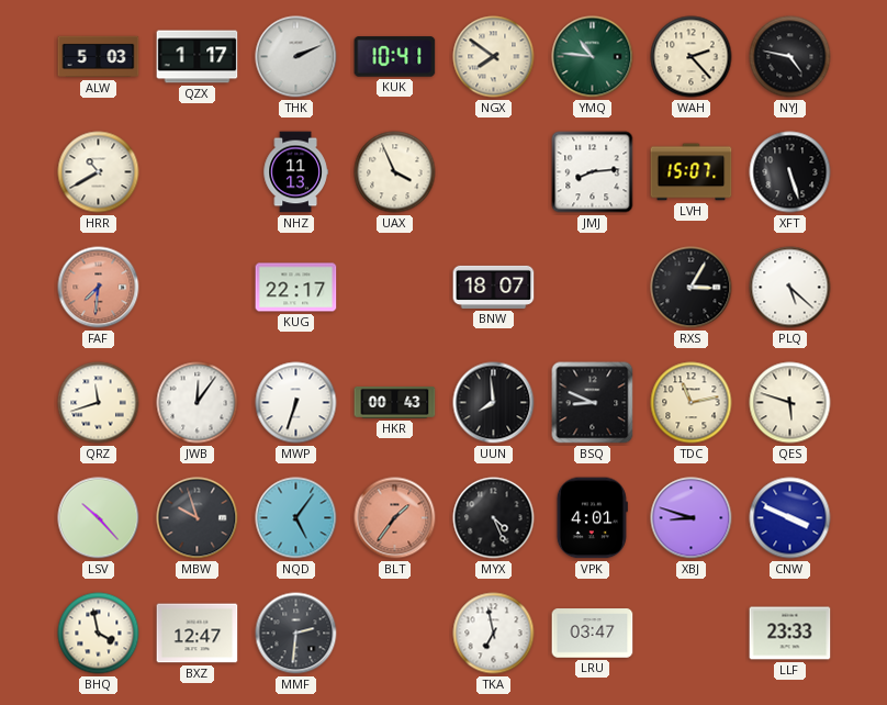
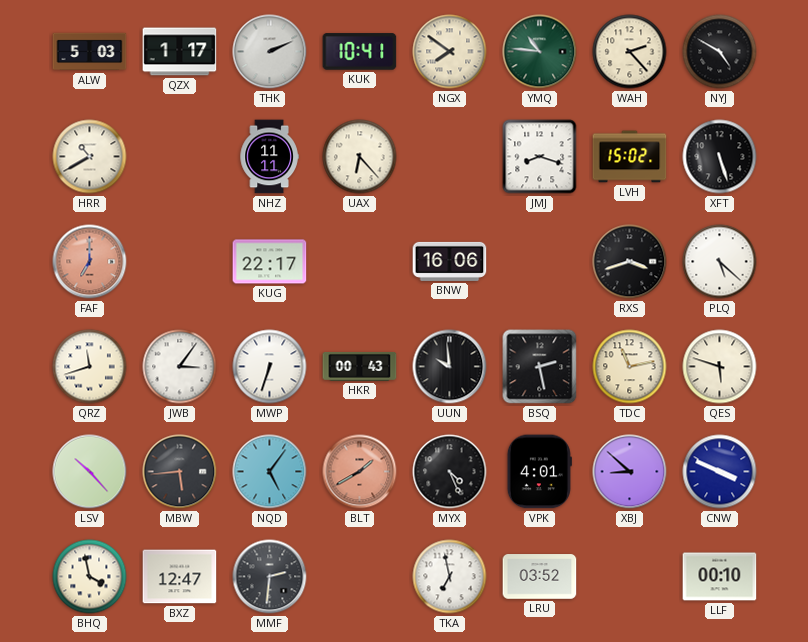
NYJ: 4:47 -> 4:50 (720, 52)
NHZ: 11:13 -> 11:11 (269, 157)
UAX: 3:56 -> 6:23 (360, 157)
JMJ: 8:14 -> 8:18 (540, 157)
LVH: 15:07 -> 15:02 (630, 157)
FAF: 7:31 -> 7:00 (90, 262)
BNW: 18:07 -> 16:06 (450, 261)
RXS: 3:05 -> 3:42 (630, 262)
JWB: 12:06 -> 3:06 (180, 367)
UUN: 7:59 -> 9:59 (450, 367)
BSQ: 8:49 -> 2:28 (540, 367)
MBW: 9:57 -> 5:44 (180, 472)
BLT: 1:36 -> 1:40 (360, 472)
XBJ: 8:48 -> 8:52 (630, 472)
LRU: 03:47 -> 03:52 (540, 577)
LLF: 23:33 -> 00:10 (720, 577)
